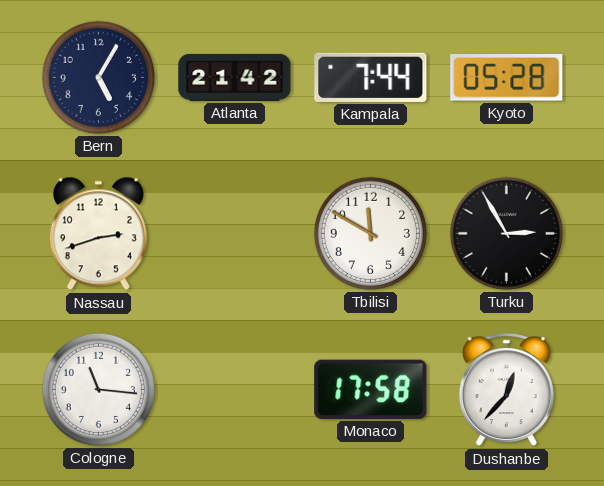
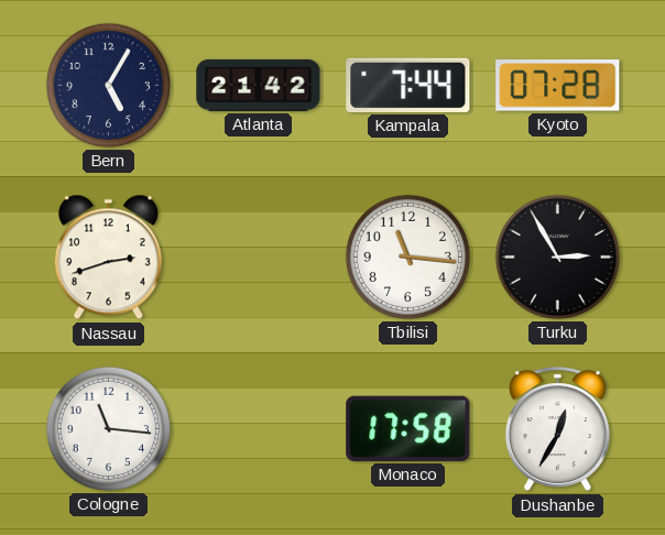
Kyoto: 05:28 -> 07:28 (558, 86)
Tbilisi: 11:50 -> 11:16 (407, 256)
Dushanbe: 12:37 -> 12:35 (557, 429)
